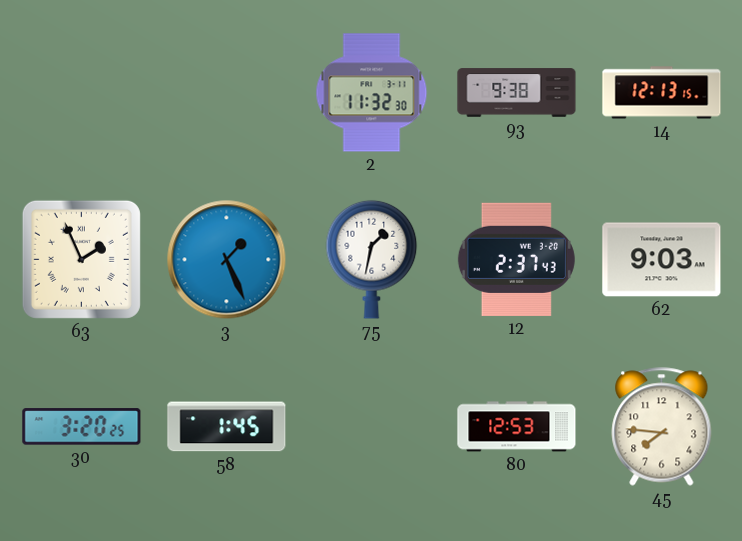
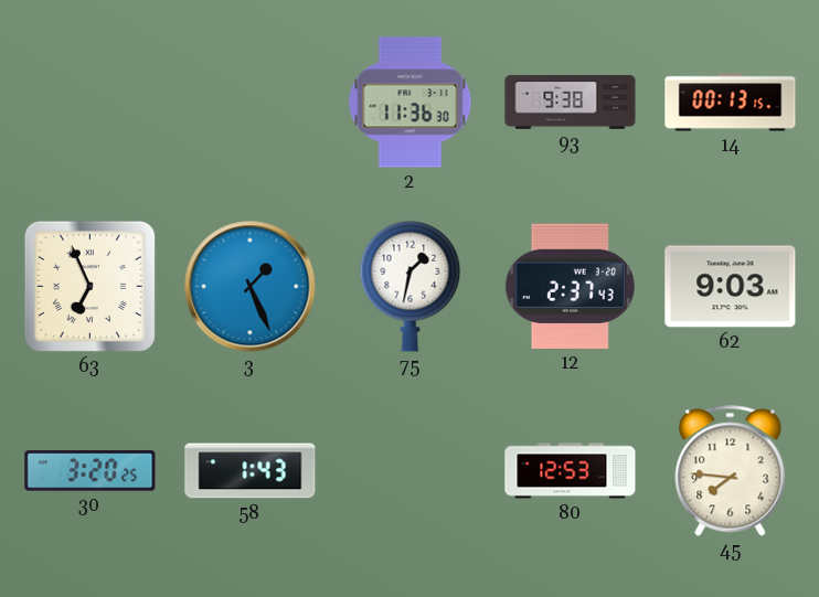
2: 11:32 -> 11:36 (411, 103)
14: 12:13 -> 00:13 (731, 103)
63: 1:56 -> 6:56 (89, 286)
58: 1:45 -> 1:43 (251, 471)
